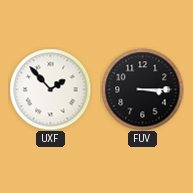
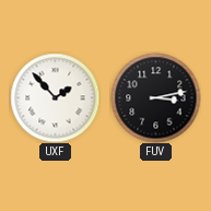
FUV: 3:15 -> 3:13 (155, 97)
